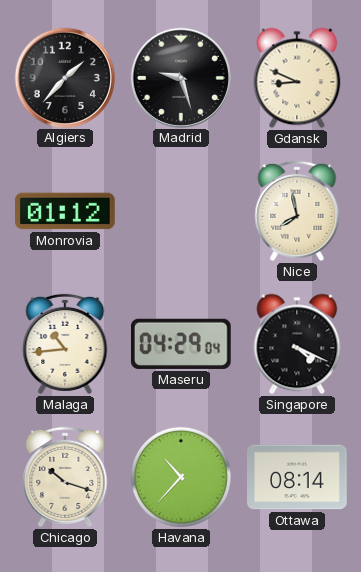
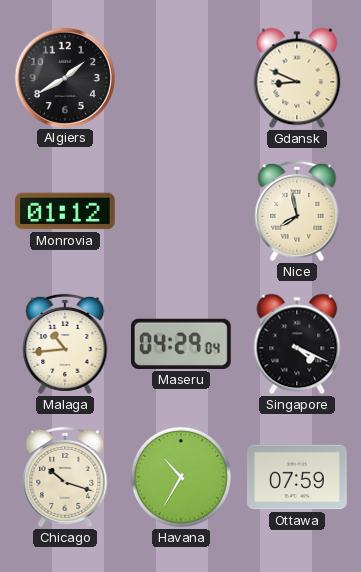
Algiers: 1:37 -> 1:40 (64, 77)
Madrid: 9:27 -> none (180, 77)
Havana: 10:37 -> 10:35 (181, 477)
Ottawa: 08:14 -> 07:59 (298, 477)
